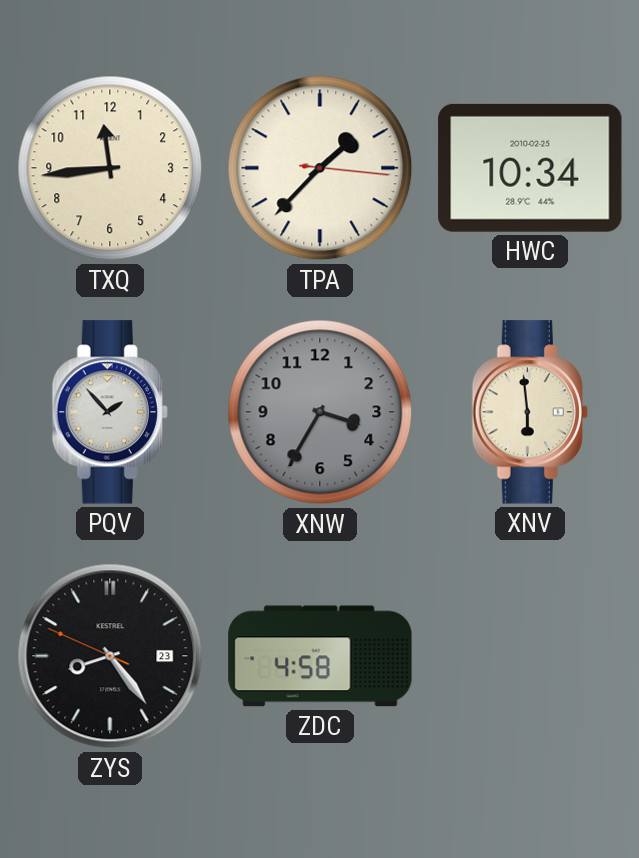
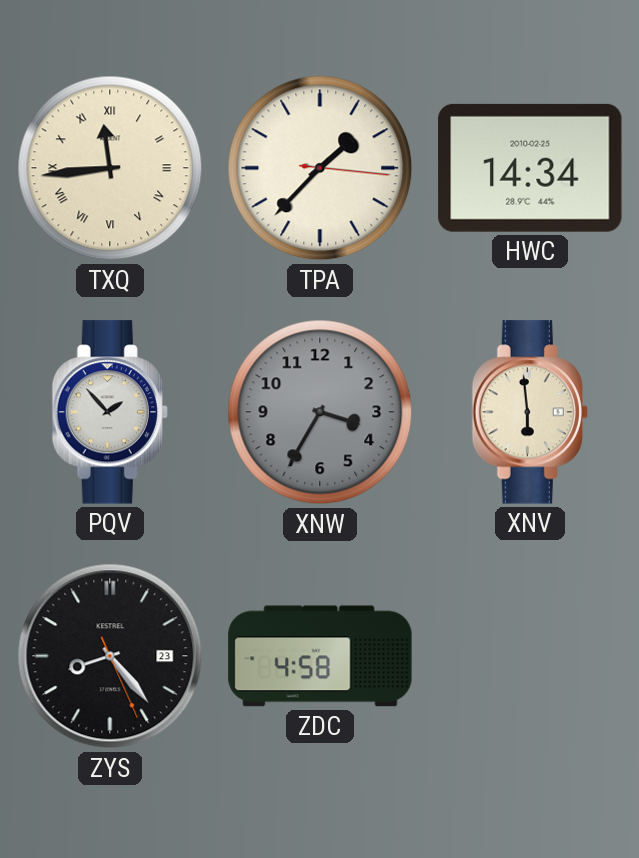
TXQ numerals: Arabic -> Roman (110, 168)
HWC: 10:34 -> 14:34 (530, 168)
ZYS: 8:23:49 -> 8:23:26 (110, 656)
